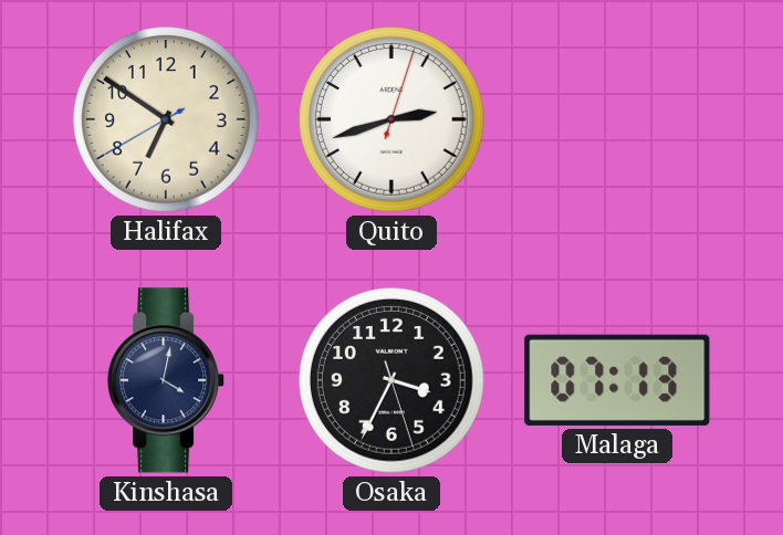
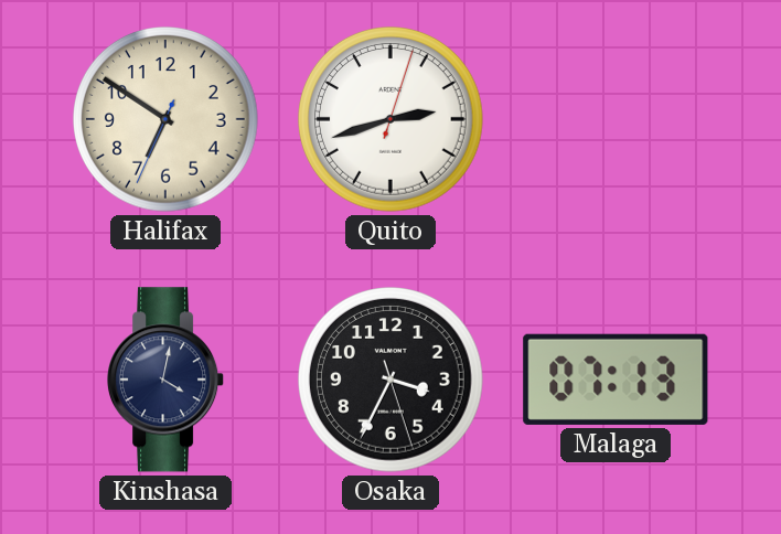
Halifax: 6:50:40 -> 6:50:34 (167, 120)
